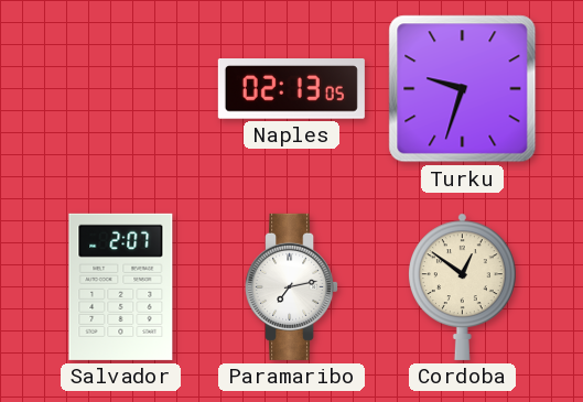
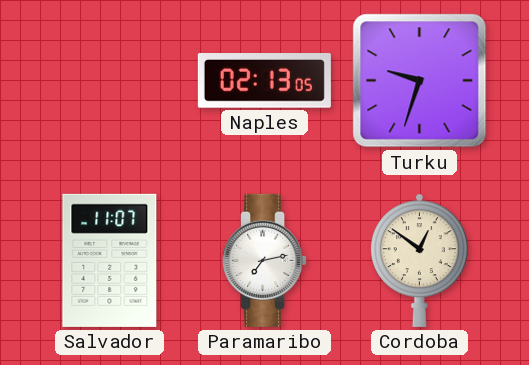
Salvador: 2:07 -> 11:07 (110, 260)
